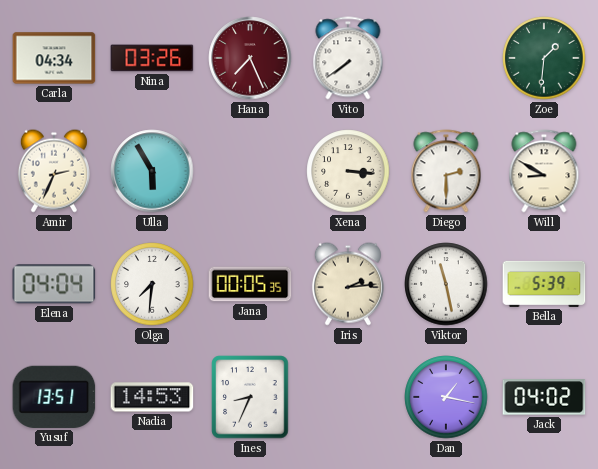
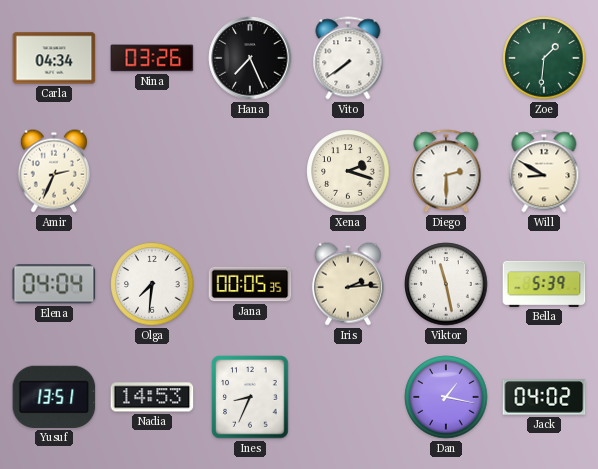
Hana dial: burgundy -> black (250, 58)
Ulla: 5:55 -> none (152, 171)
Xena: 3:16 -> 2:18 (348, 171)
